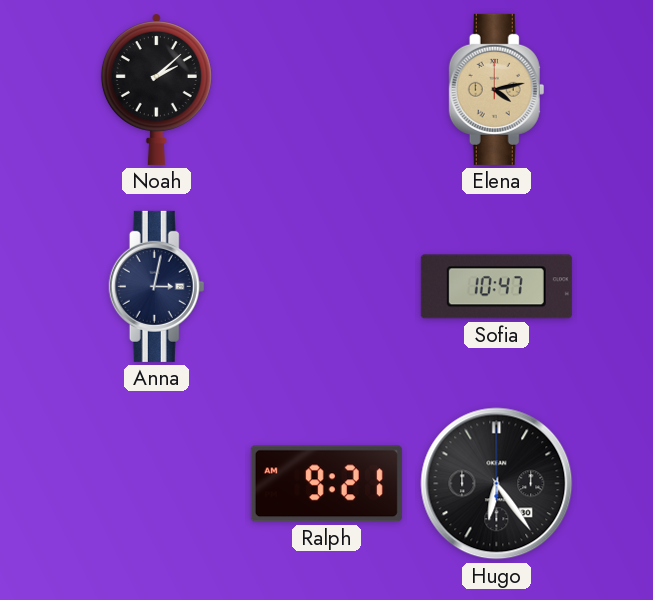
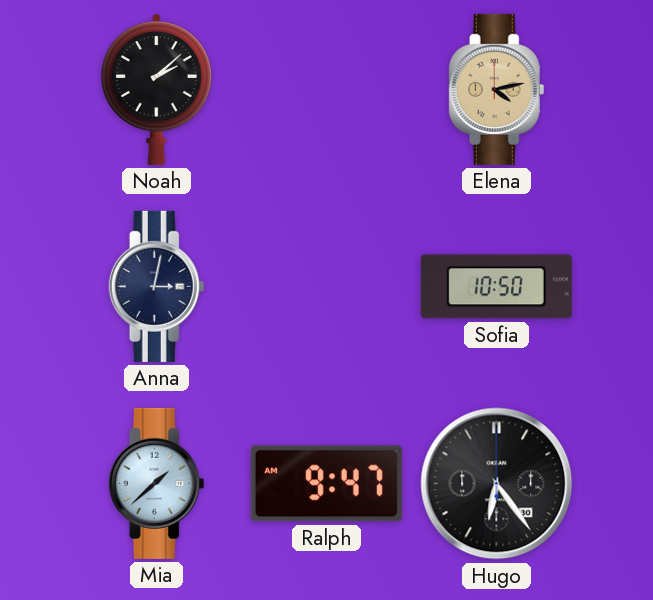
Sofia: 10:47 -> 10:50 (496, 287)
Mia: none -> 1:38 (157, 483)
Ralph: 9:21 -> 9:47 (326, 484)
